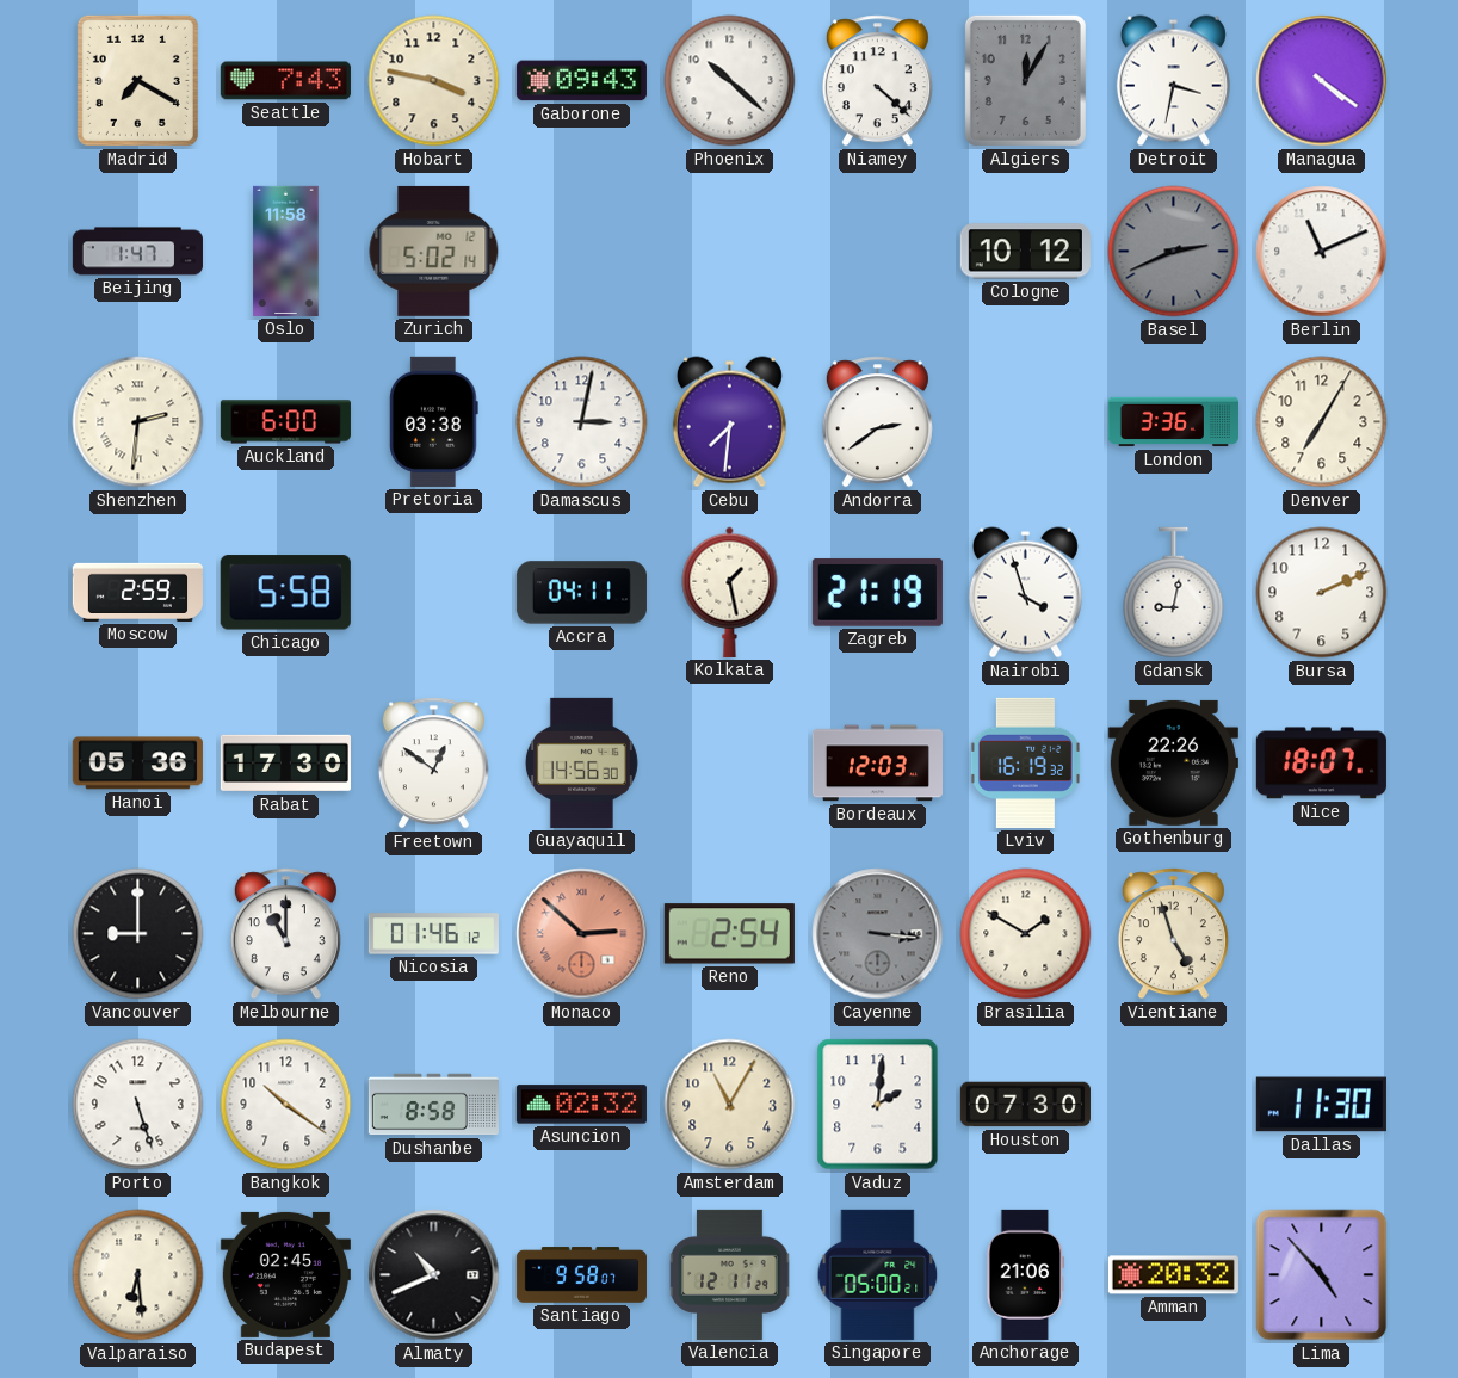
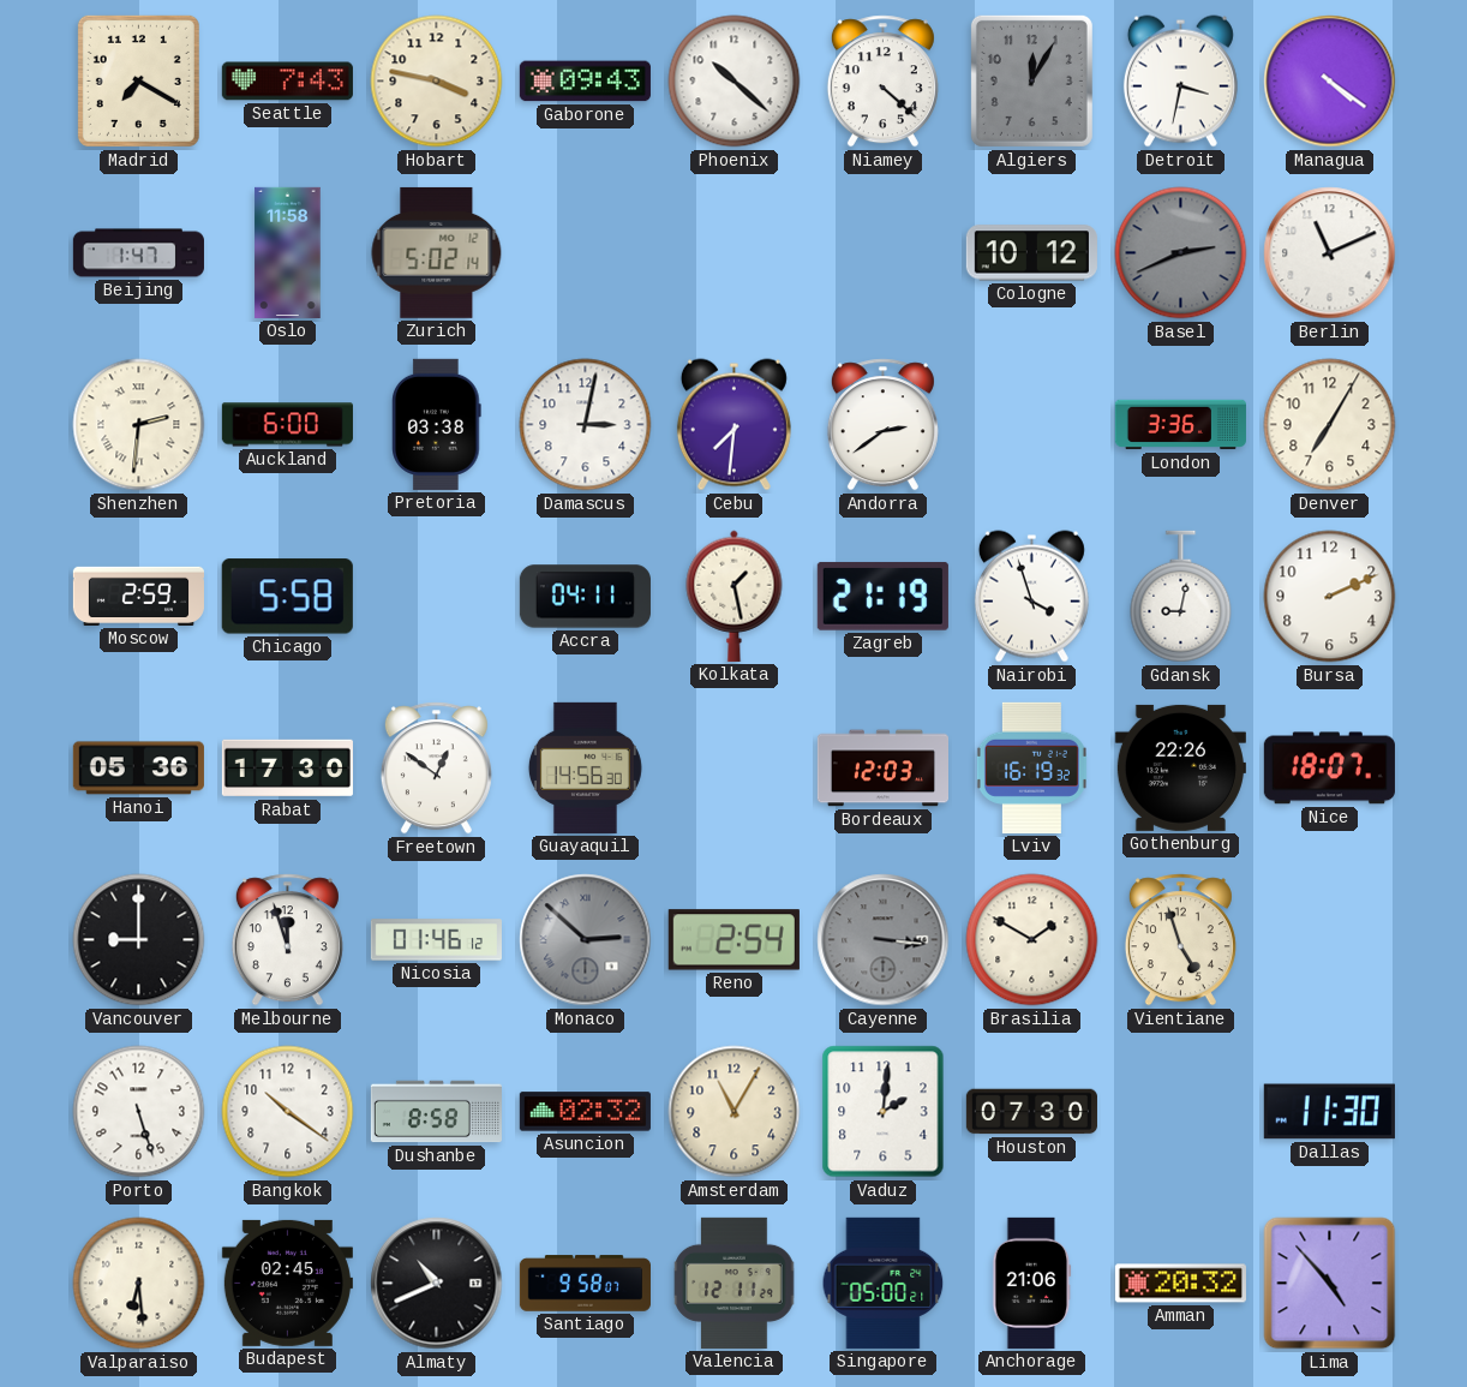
Melbourne: 11:00 -> 11:57 (287, 940)
Monaco dial: salmon -> grey (586, 940)
